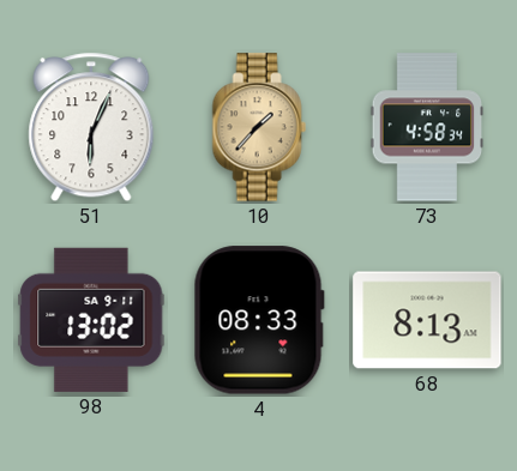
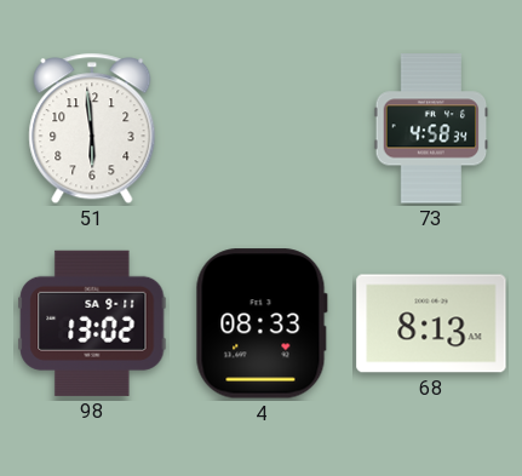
51: 6:04 -> 5:59 (92, 128)
10: 1:37 -> none (259, 127)
